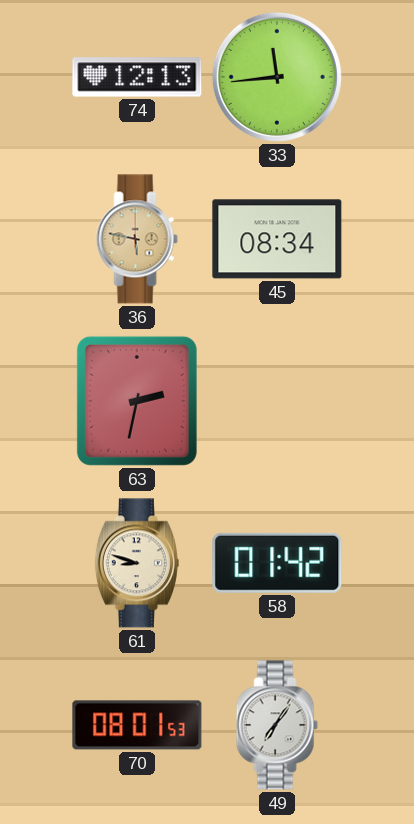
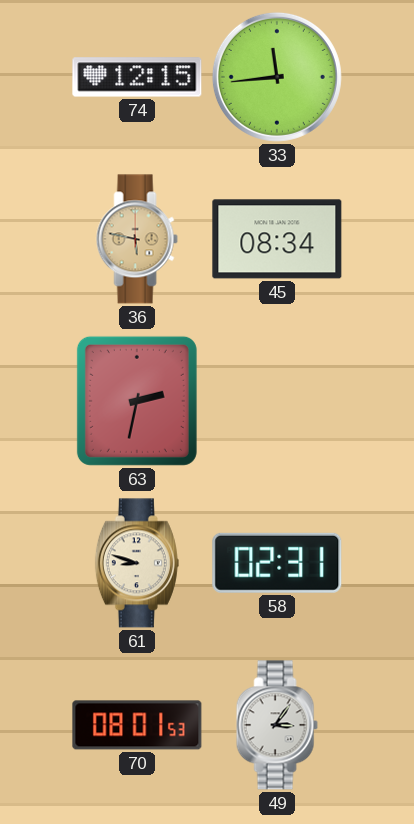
74: 12:13 -> 12:15 (137, 77)
58: 01:42 -> 02:31 (277, 563)
49: 7:06 -> 3:06 (277, 725)
